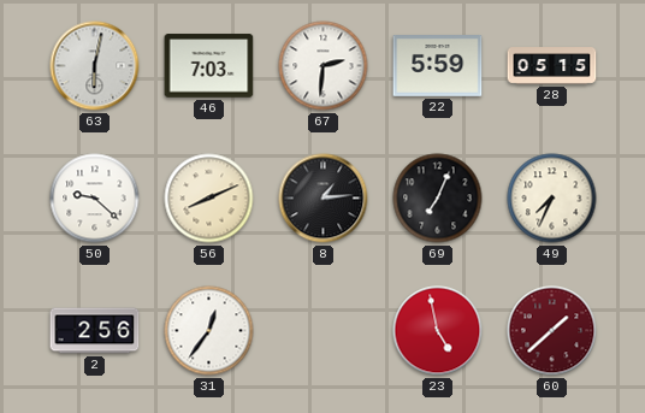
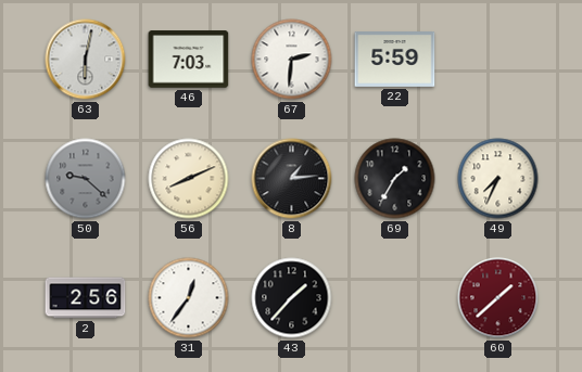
28: 05:15 -> none (552, 66)
50 dial: white -> grey (86, 179)
69: 7:04 -> 1:35 (395, 179)
43: none -> 1:37 (292, 298)
23: 4:58 -> none (438, 331)
